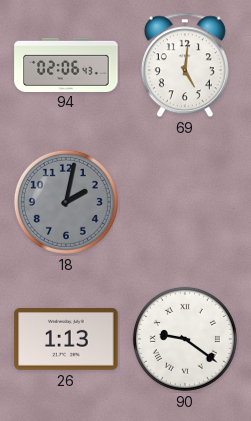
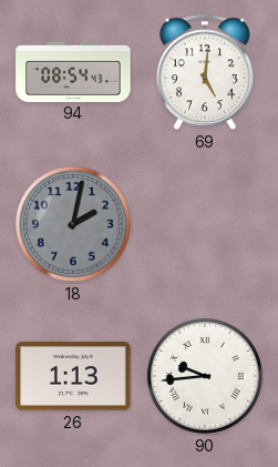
94: 02:06 -> 08:54 (73, 71)
90: 9:21 -> 9:44 (205, 376)
